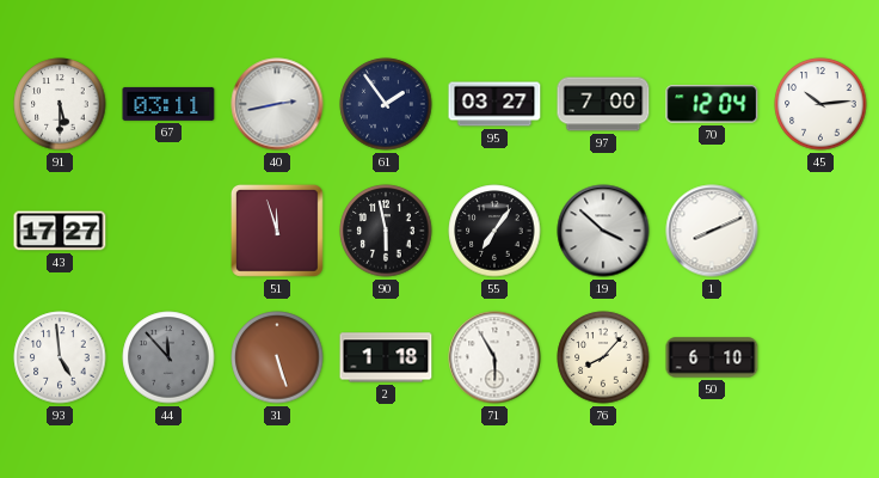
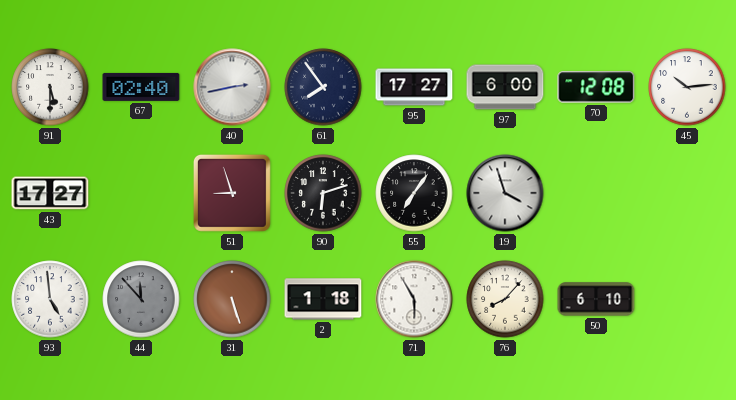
67: 03:11 -> 02:40 (141, 87)
61: 1:54 -> 7:54 (323, 87)
95: 03:27 -> 17:27 (414, 87)
97: 7:00 -> 6:00 (505, 87)
70: 12:04 -> 12:08 (596, 87)
51: 11:57 -> 8:57 (232, 193)
90: 5:58 -> 6:12 (323, 193)
19: 3:52 -> 3:57 (505, 193)
1: 8:11 -> none (712, 231)
